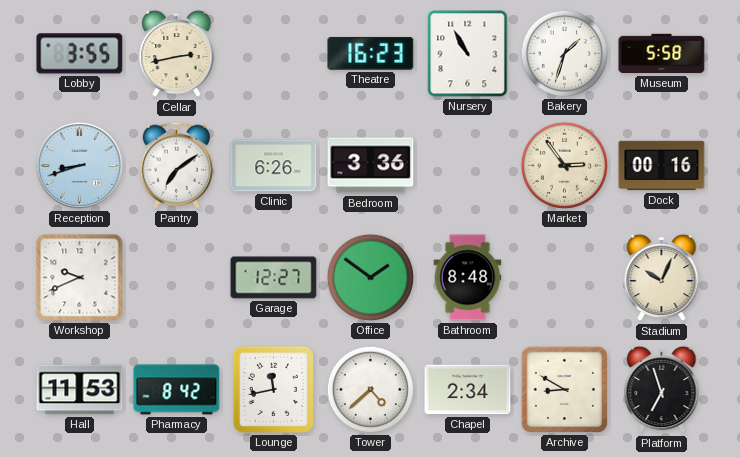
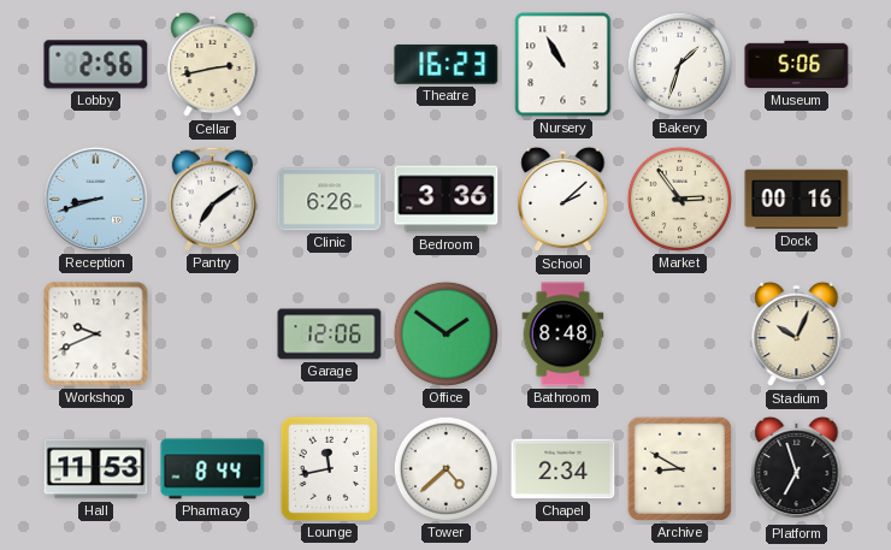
Lobby: 3:55 -> 2:56 (96, 65)
Museum: 5:58 -> 5:06 (797, 65)
School: none -> 2:08 (563, 200)
Garage: 12:27 -> 12:06 (330, 335)
Pharmacy: 8:42 -> 8:44 (213, 469)
